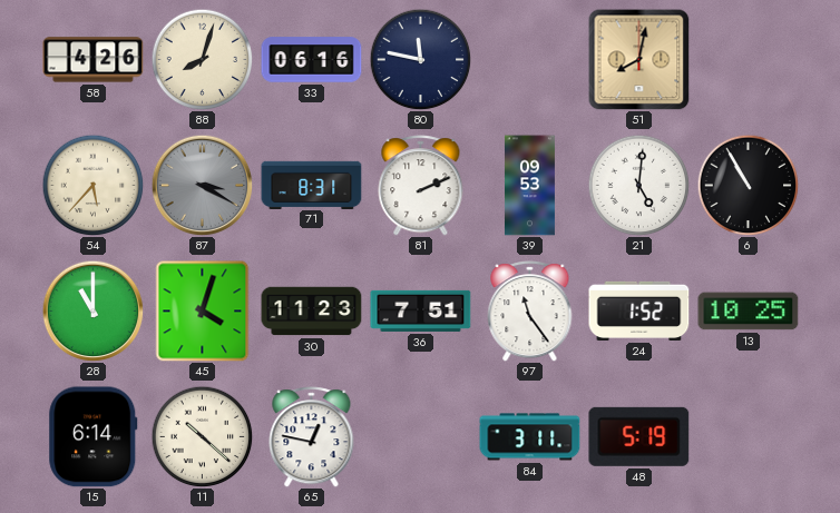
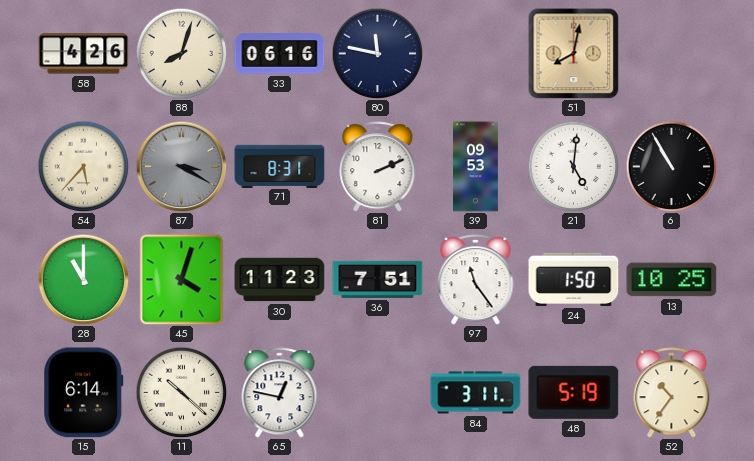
24: 1:52 -> 1:50 (574, 279)
52: none -> 10:36 (672, 393)
